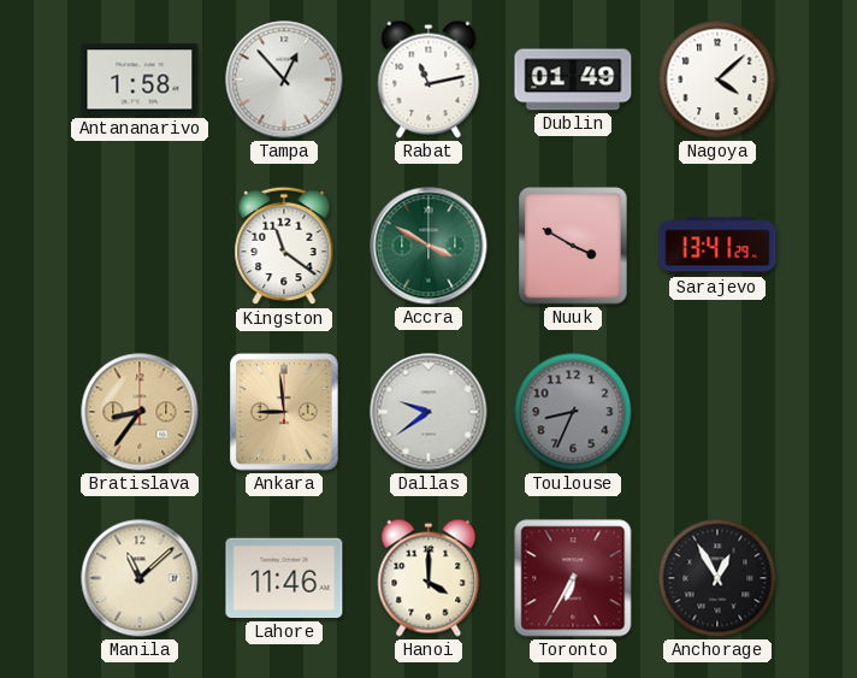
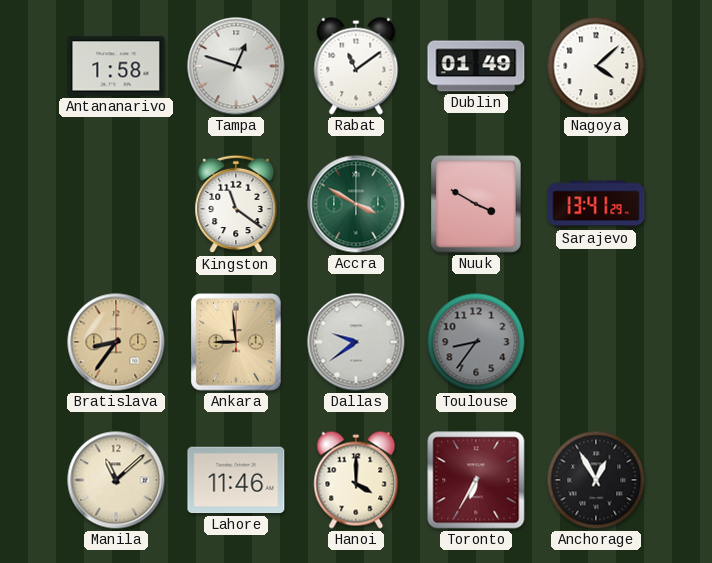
Tampa: 12:53 -> 12:48 (236, 66)
Rabat: 11:13 -> 11:09 (356, 66)
Toulouse: 8:34 -> 8:36 (476, 342)
